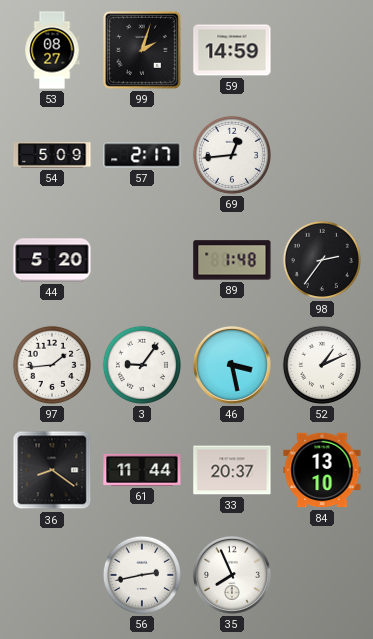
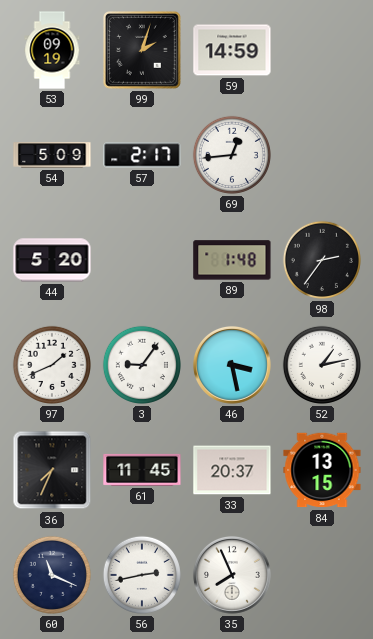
53: 08:27 -> 09:19 (52, 50)
97: 1:44 -> 1:41 (52, 365)
52: 1:11 -> 1:13 (322, 365)
36: 8:21 -> 7:34 (52, 470)
61: 11:44 -> 11:45 (142, 470)
84: 13:10 -> 13:15 (322, 470)
60: none -> 11:19 (52, 575)
